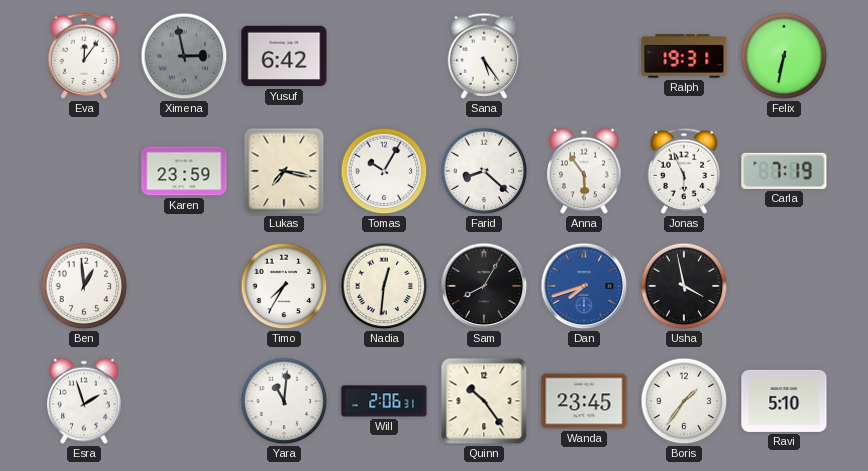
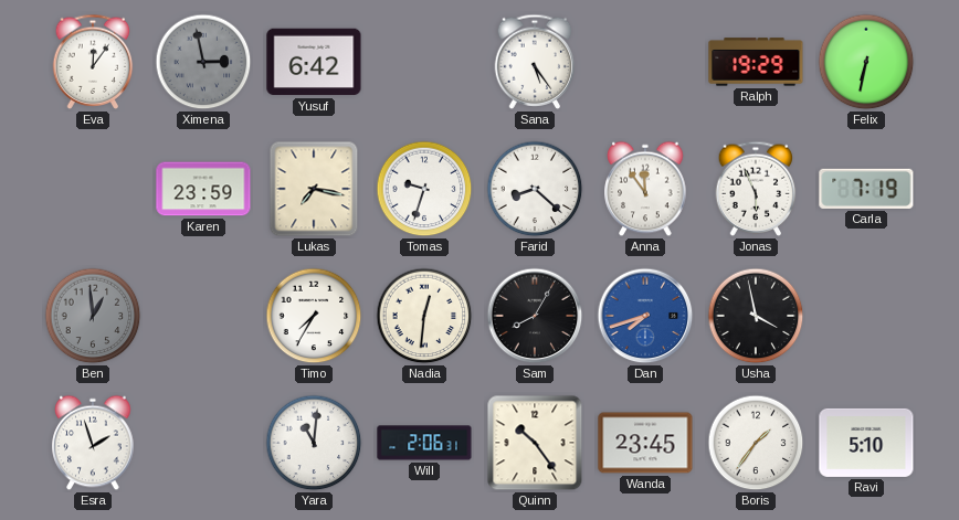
Ralph: 19:31 -> 19:29 (756, 62)
Tomas: 10:05 -> 9:33 (424, 189)
Anna: 5:54 -> 11:54 (645, 189)
Ben dial: white -> grey (93, 316)
